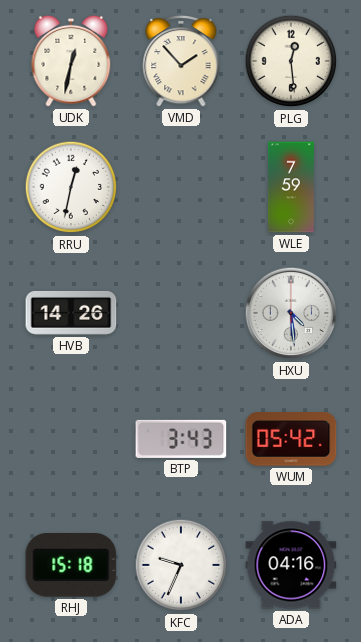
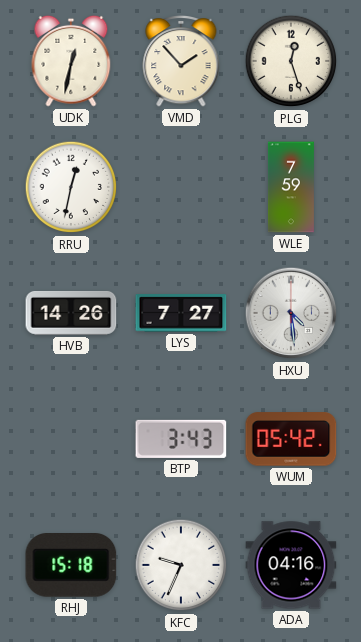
PLG: 12:29 -> 12:27 (291, 61)
LYS: none -> 7:27 (181, 313)
